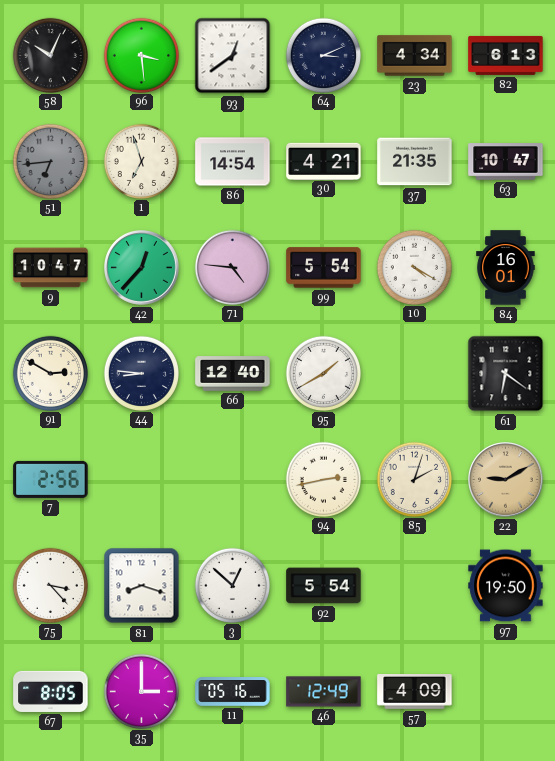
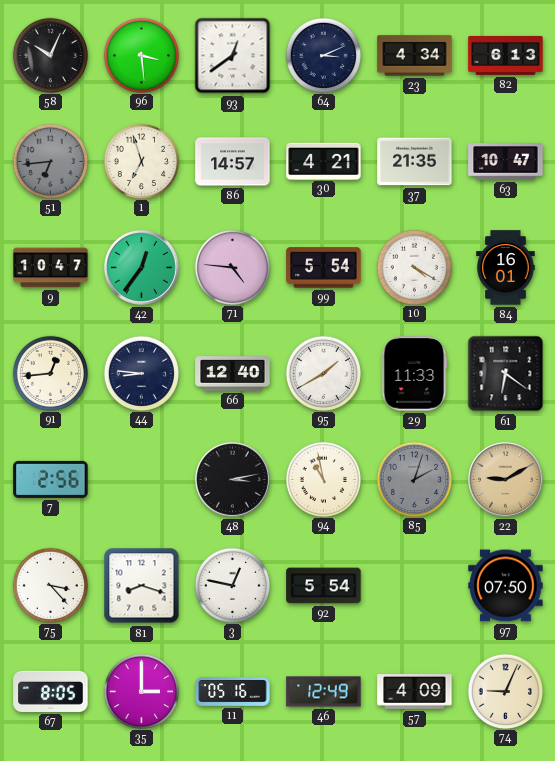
86: 14:54 -> 14:57 (233, 162)
42: 12:37 -> 12:36 (142, 268)
91: 2:50 -> 12:44 (50, 373)
29: none -> 11:33 (415, 374)
48: none -> 3:13 (233, 480)
94: 2:43 -> 10:58 (323, 479)
85 dial: cream -> grey (414, 479)
3: 12:52 -> 12:47 (232, 585)
97: 19:50 -> 07:50 (506, 586)
74: none -> 9:04 (505, 691)
